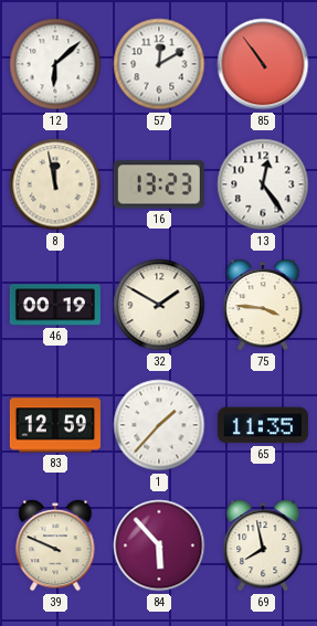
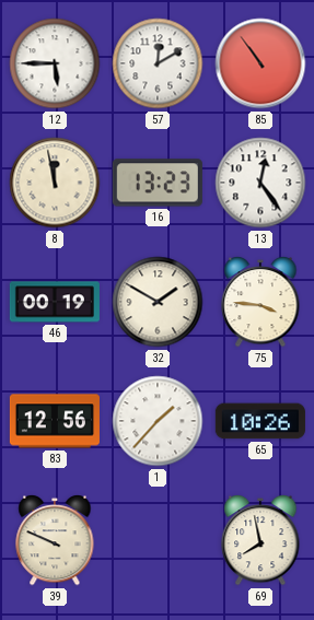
12: 6:08 -> 5:45 (55, 63)
83: 12:59 -> 12:56 (55, 421)
65: 11:35 -> 10:26 (260, 421)
84: 5:53 -> none (159, 545)
